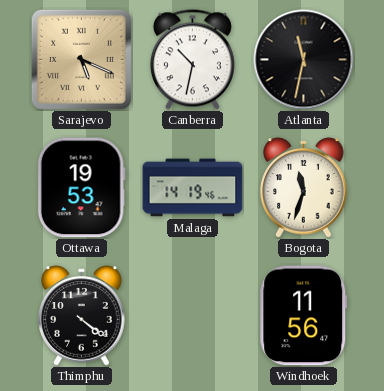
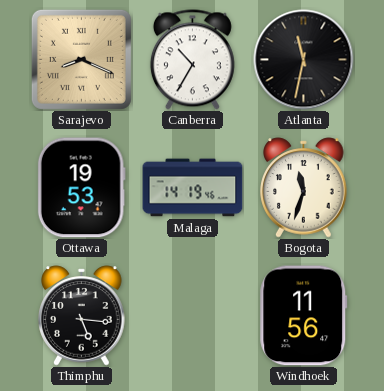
Sarajevo: 5:19 -> 8:19 (81, 59)
Canberra: 10:32 -> 10:35 (192, 60)
Thimphu: 4:21 -> 5:16 (82, 316)
